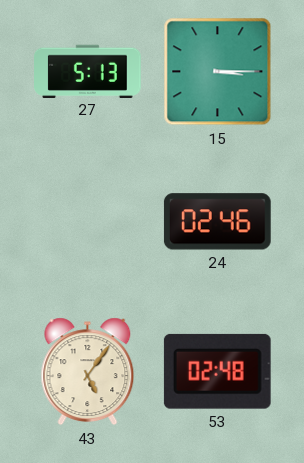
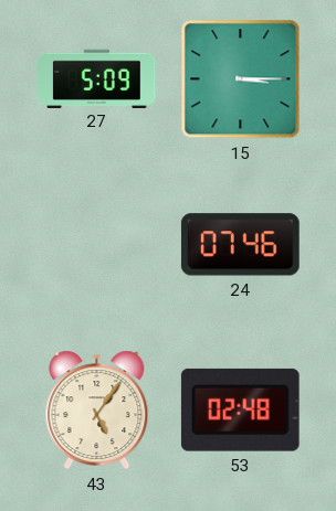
27: 5:13 -> 5:09 (97, 78)
24: 02:46 -> 07:46 (240, 245)
